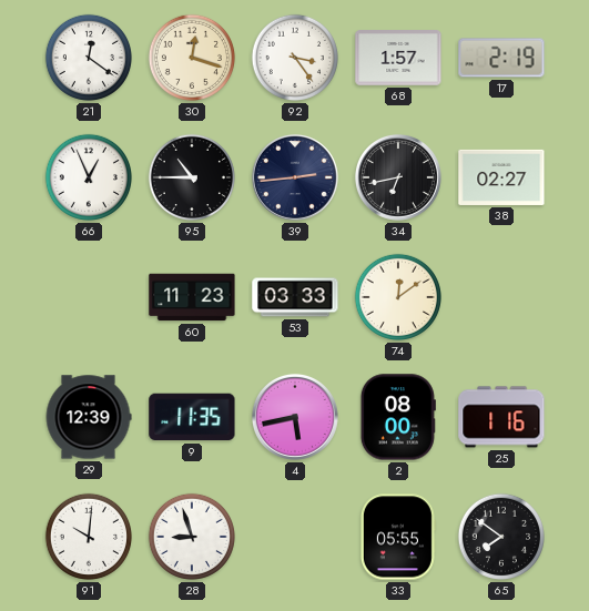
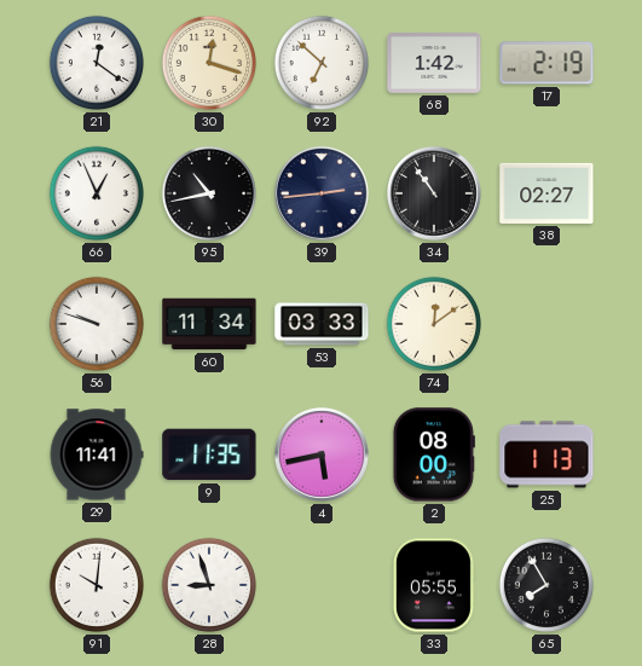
92: 3:24 -> 6:52 (322, 63)
68: 1:57 -> 1:42 (434, 64)
95: 10:45 -> 10:43 (209, 193)
34: 6:43 -> 10:54 (434, 193)
56: none -> 9:48 (97, 324)
60: 11:23 -> 11:34 (209, 324)
29: 12:39 -> 11:41 (97, 454)
25: 1:16 -> 1:13 (546, 454)
65: 7:51 -> 7:55 (546, 585)
